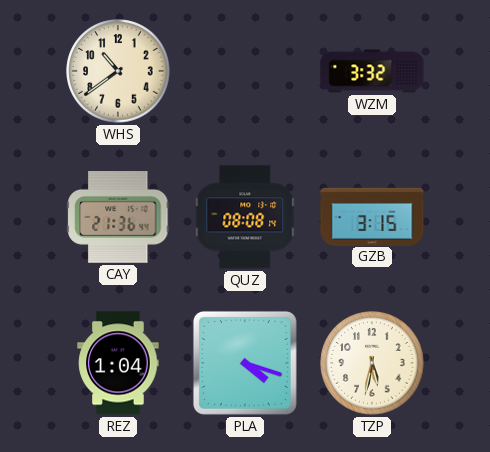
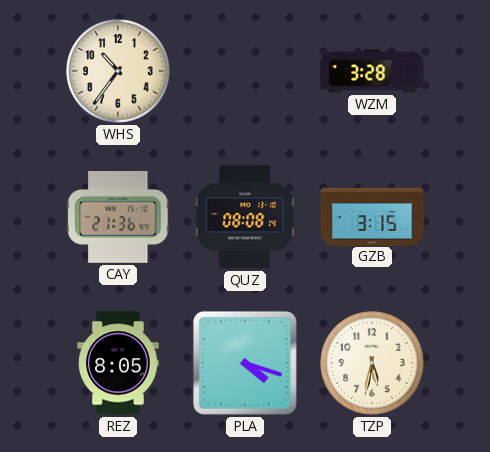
WHS: 10:39 -> 10:36 (118, 71)
WZM: 3:32 -> 3:28 (372, 71)
REZ: 1:04 -> 8:05 (118, 363)
